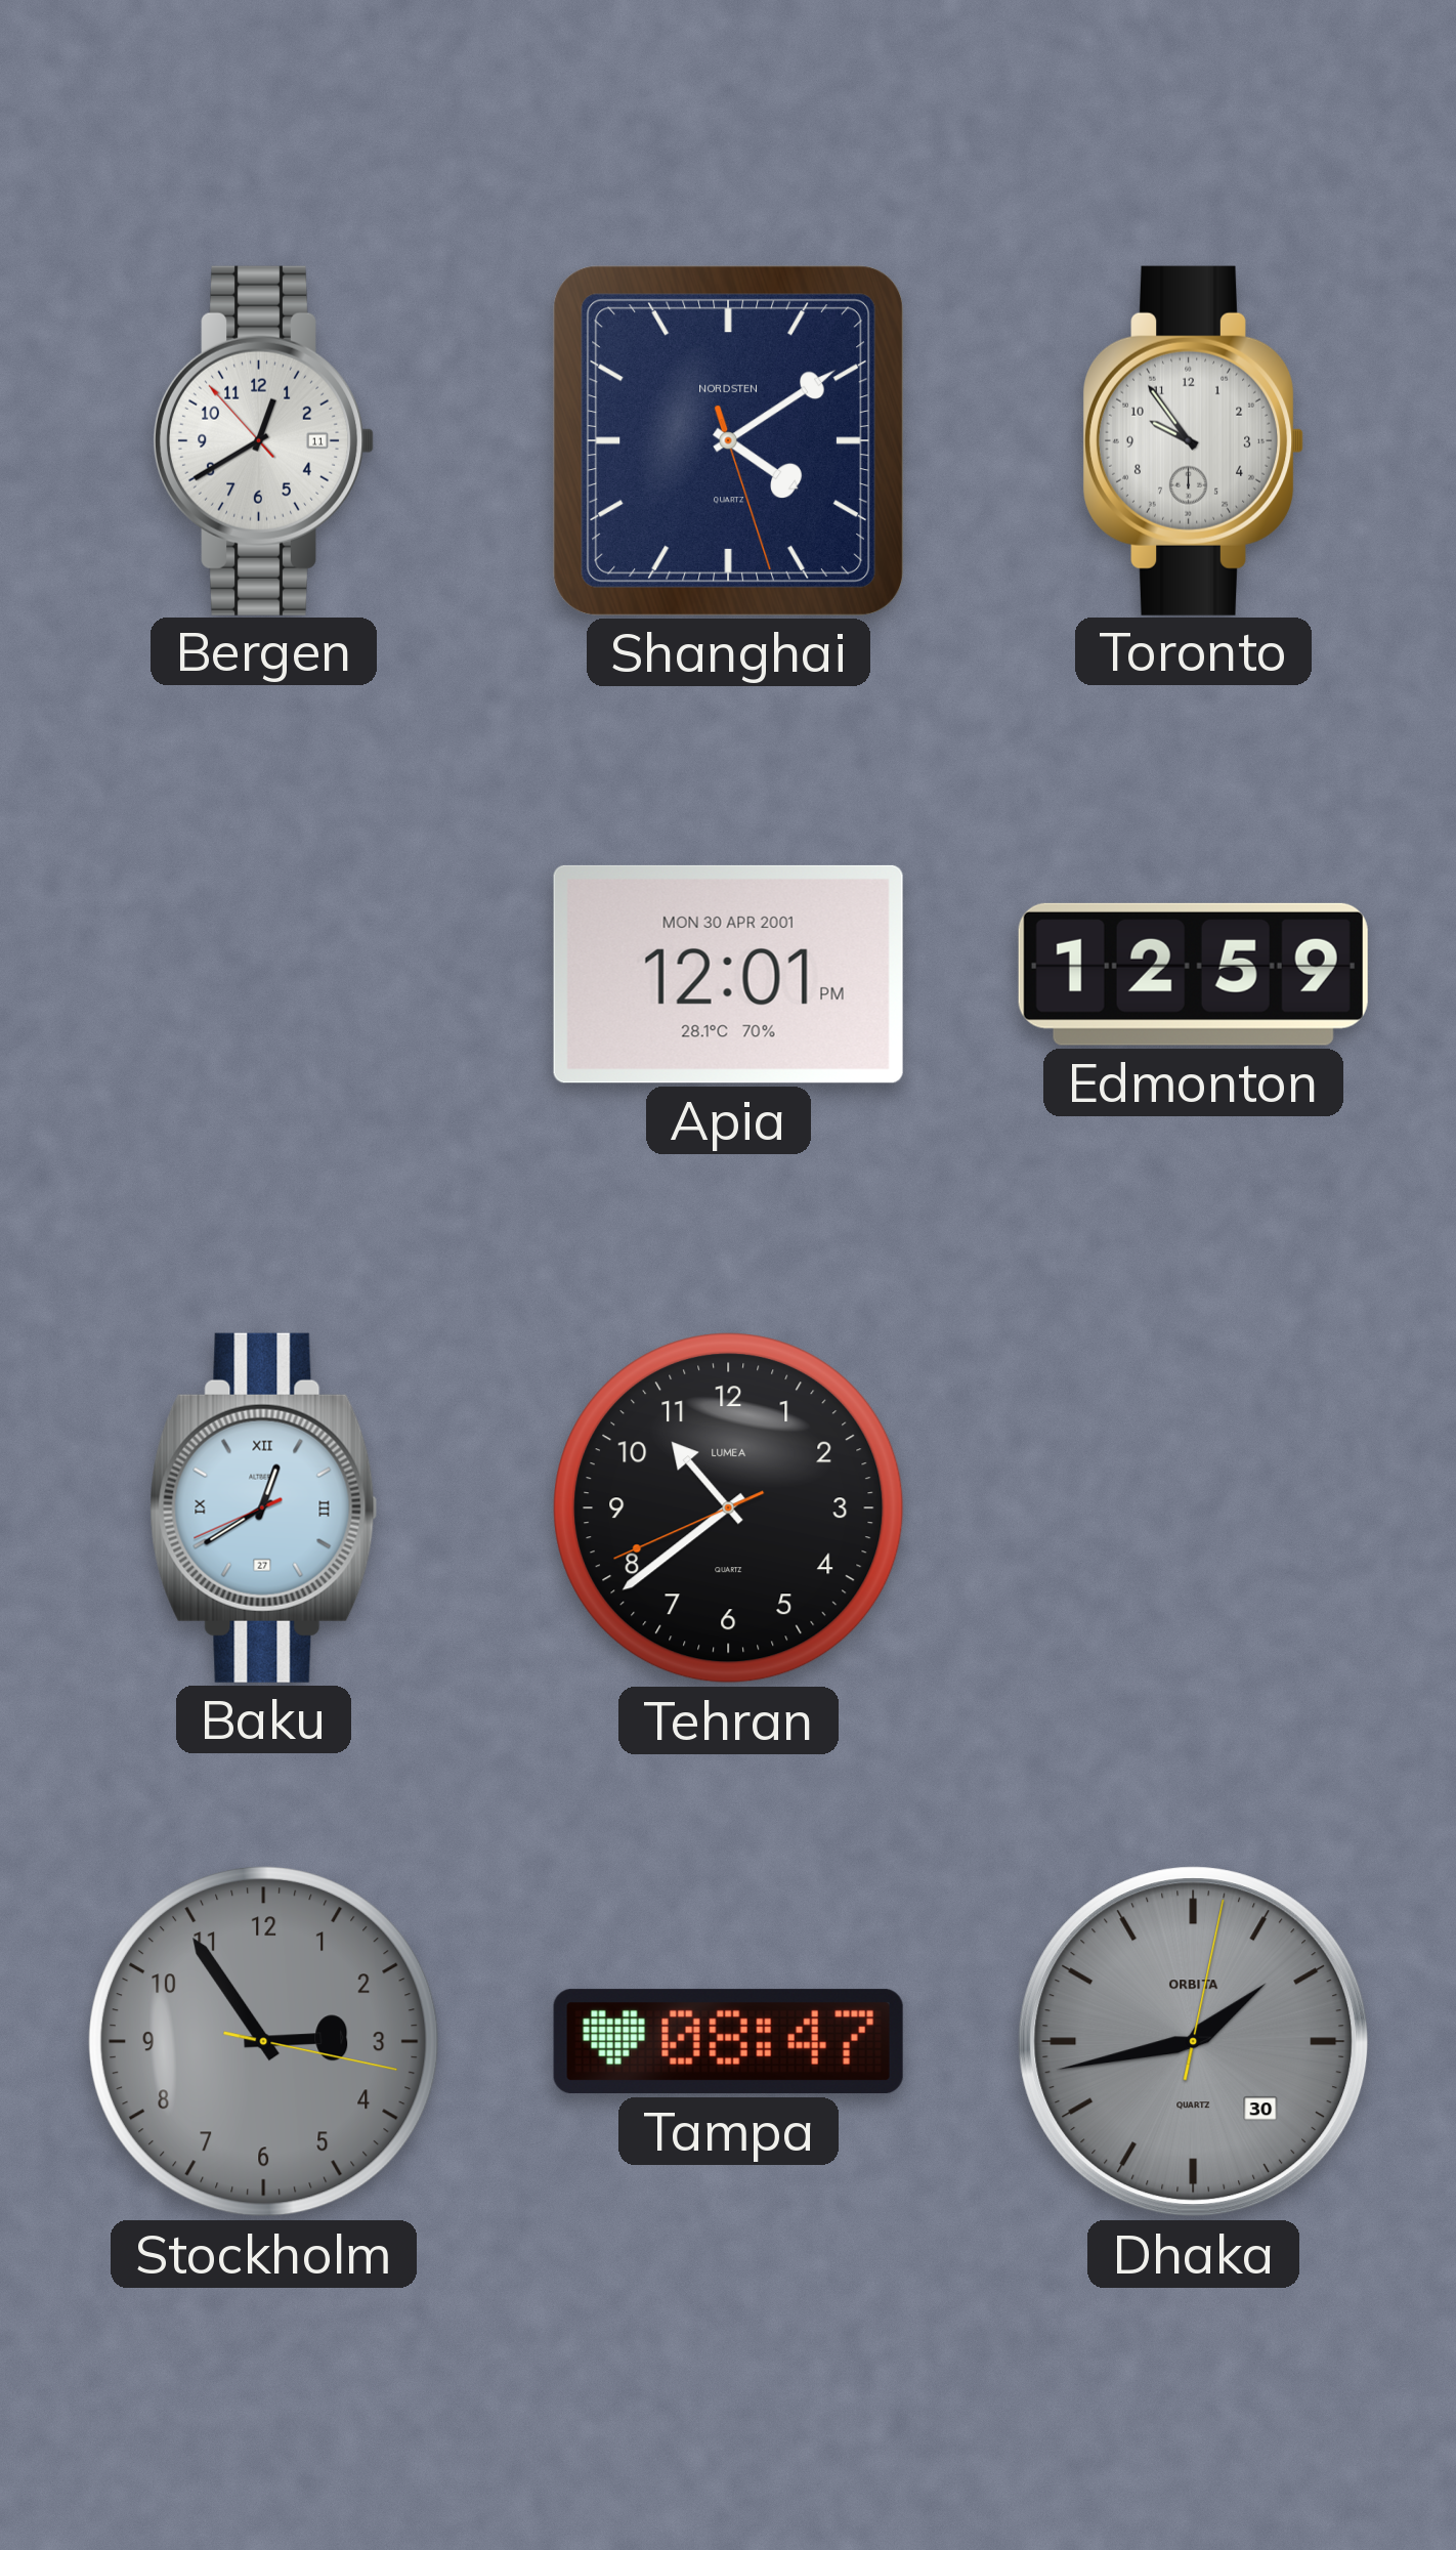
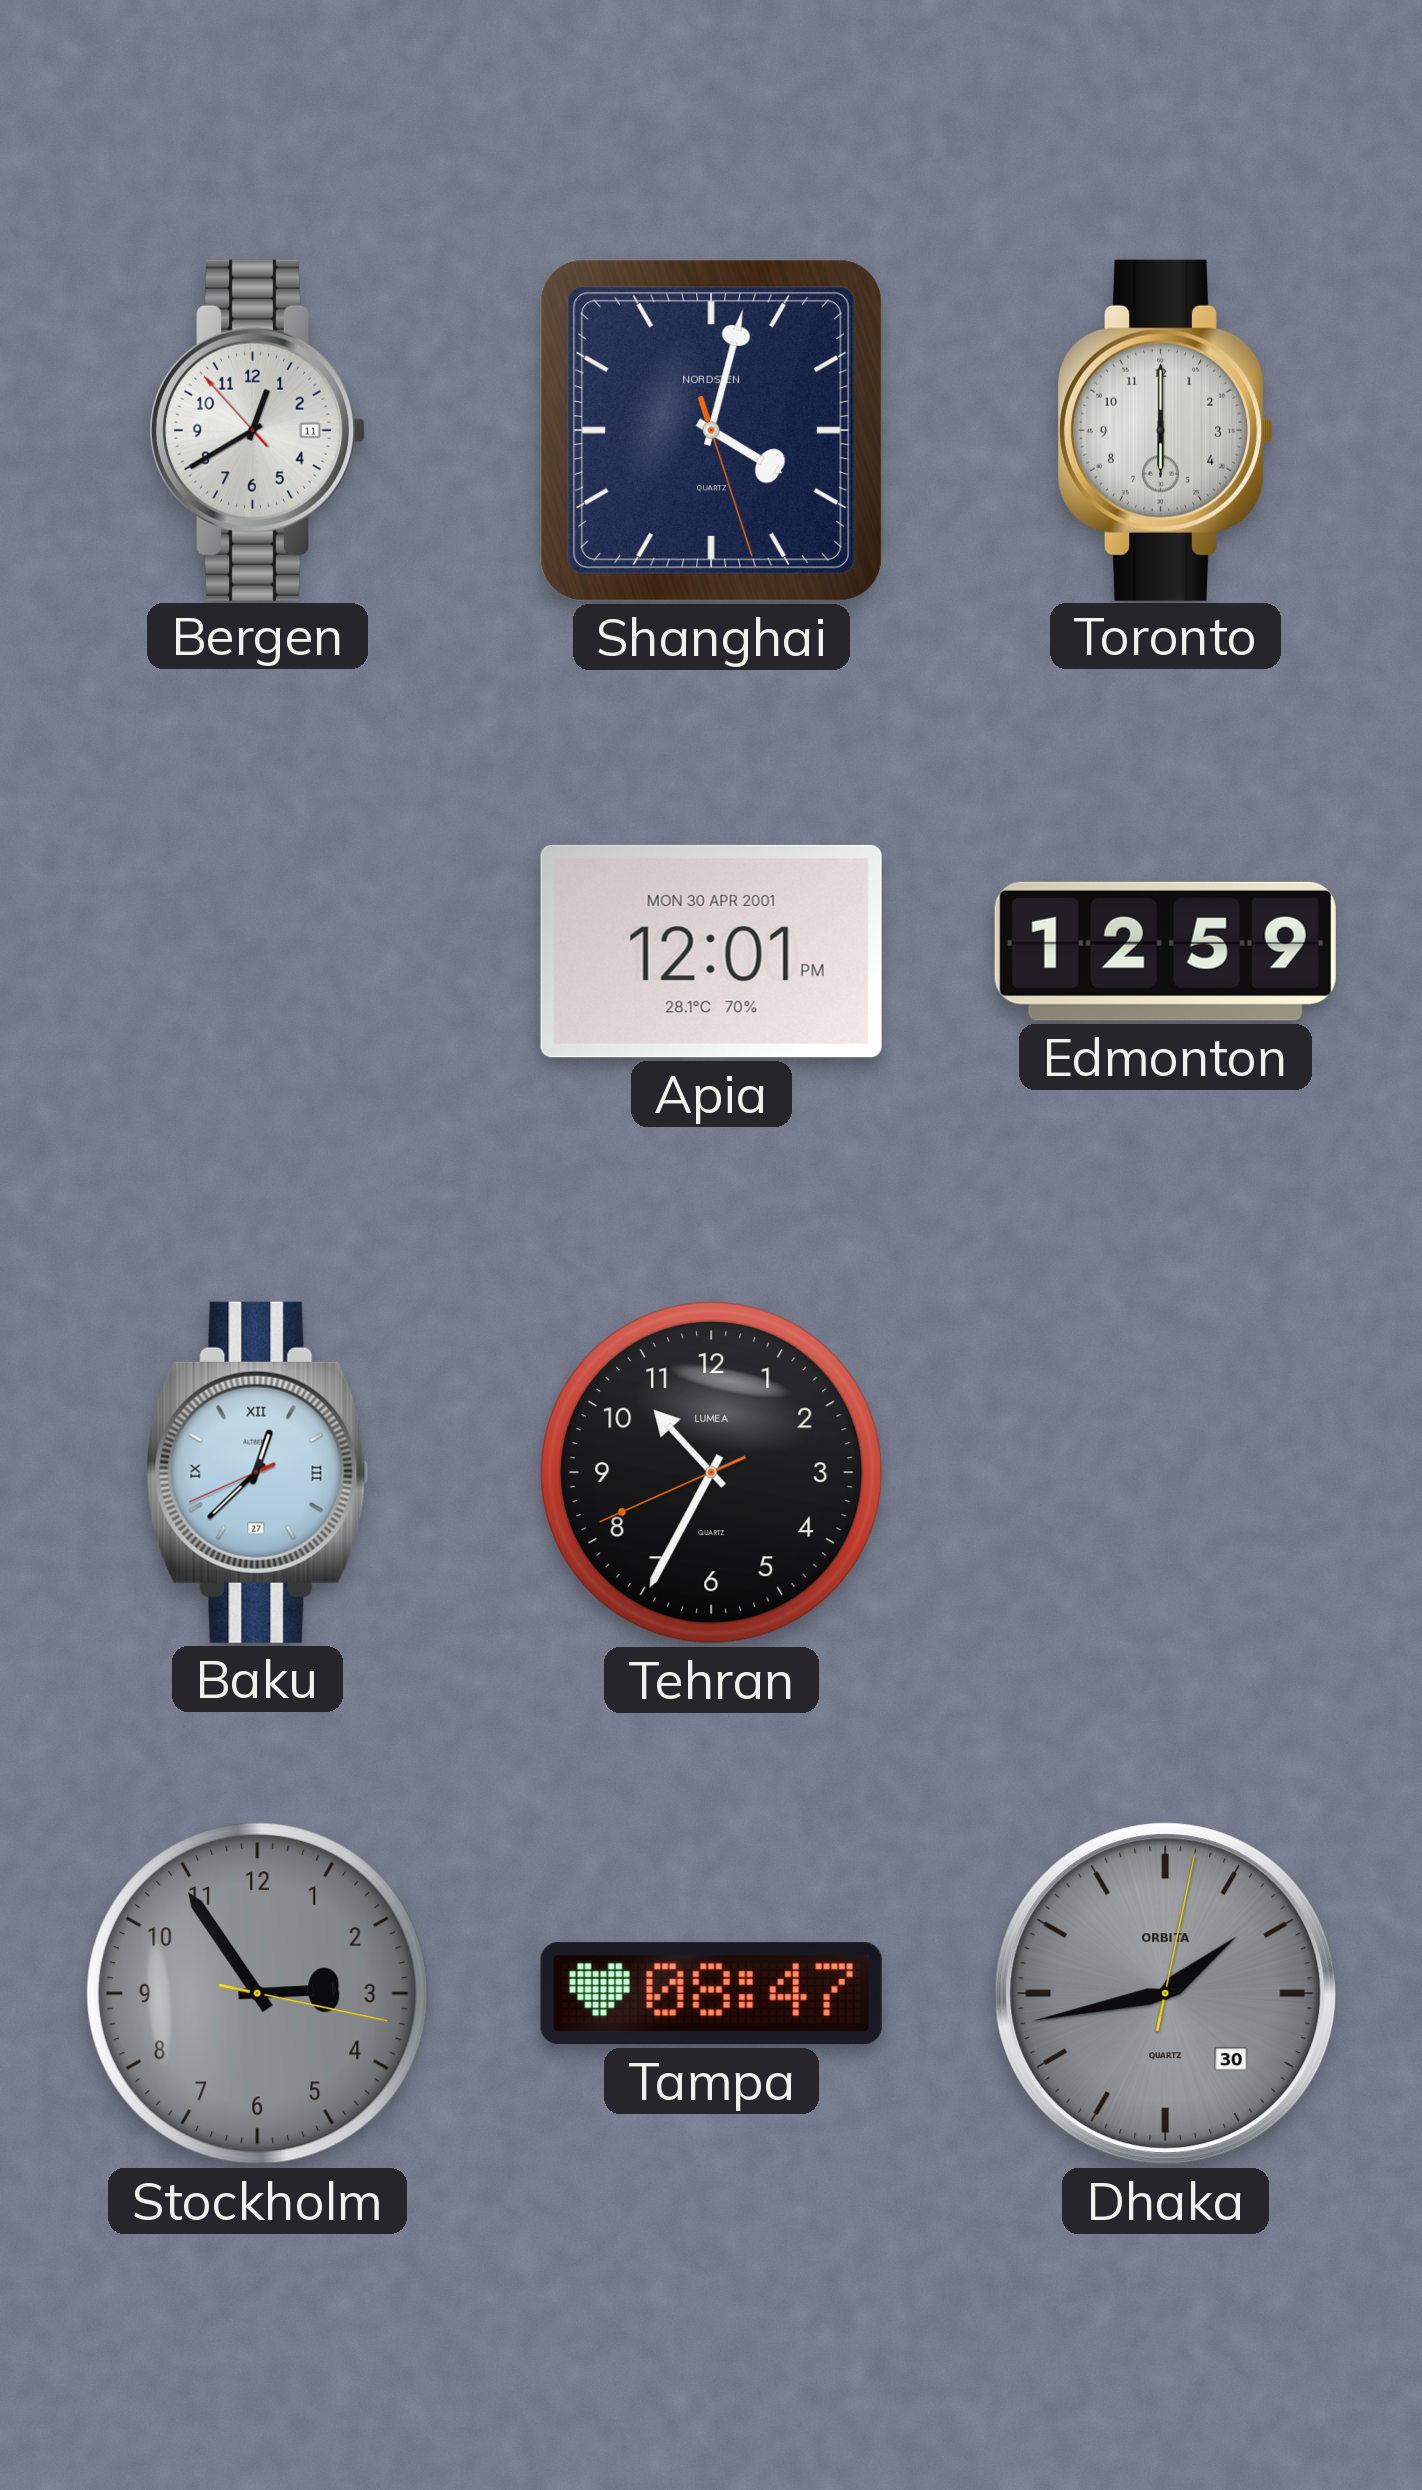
Shanghai: 4:09 -> 4:02 (711, 430)
Toronto: 9:54 -> 6:00 (1166, 430)
Baku: 12:39 -> 12:37 (258, 1472)
Tehran: 10:38 -> 10:34 (712, 1473)
